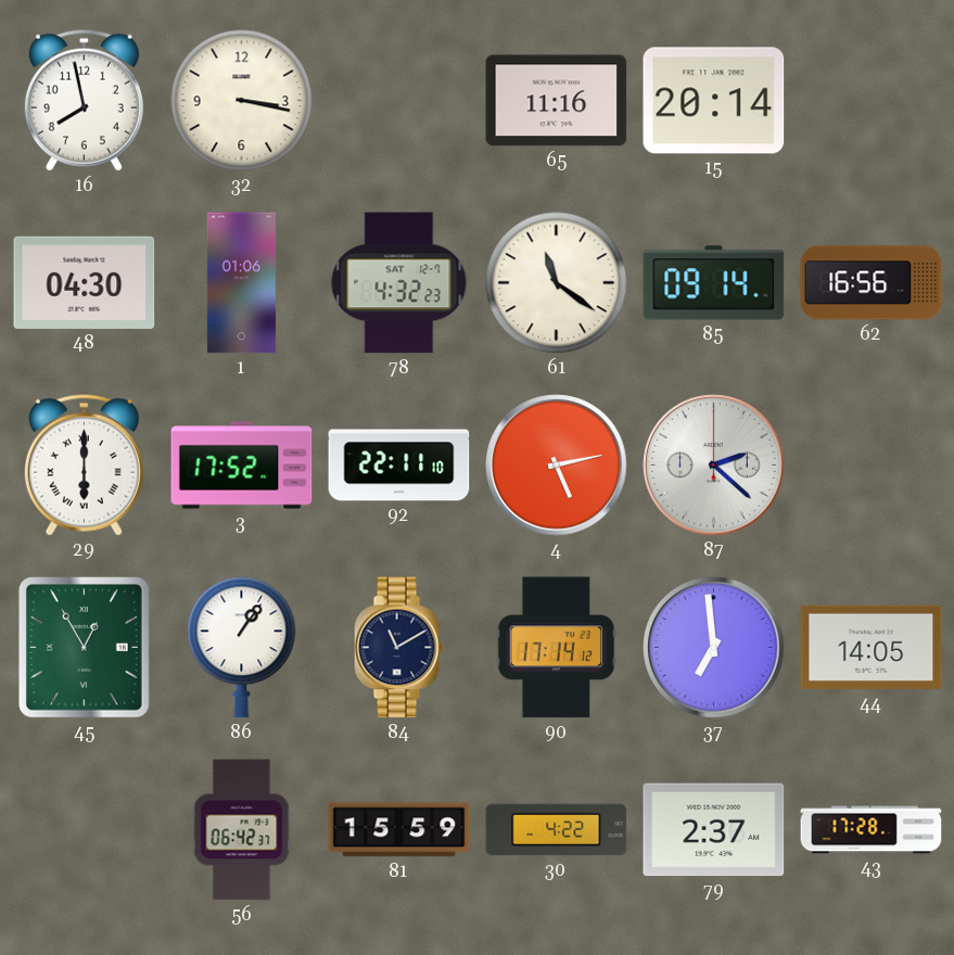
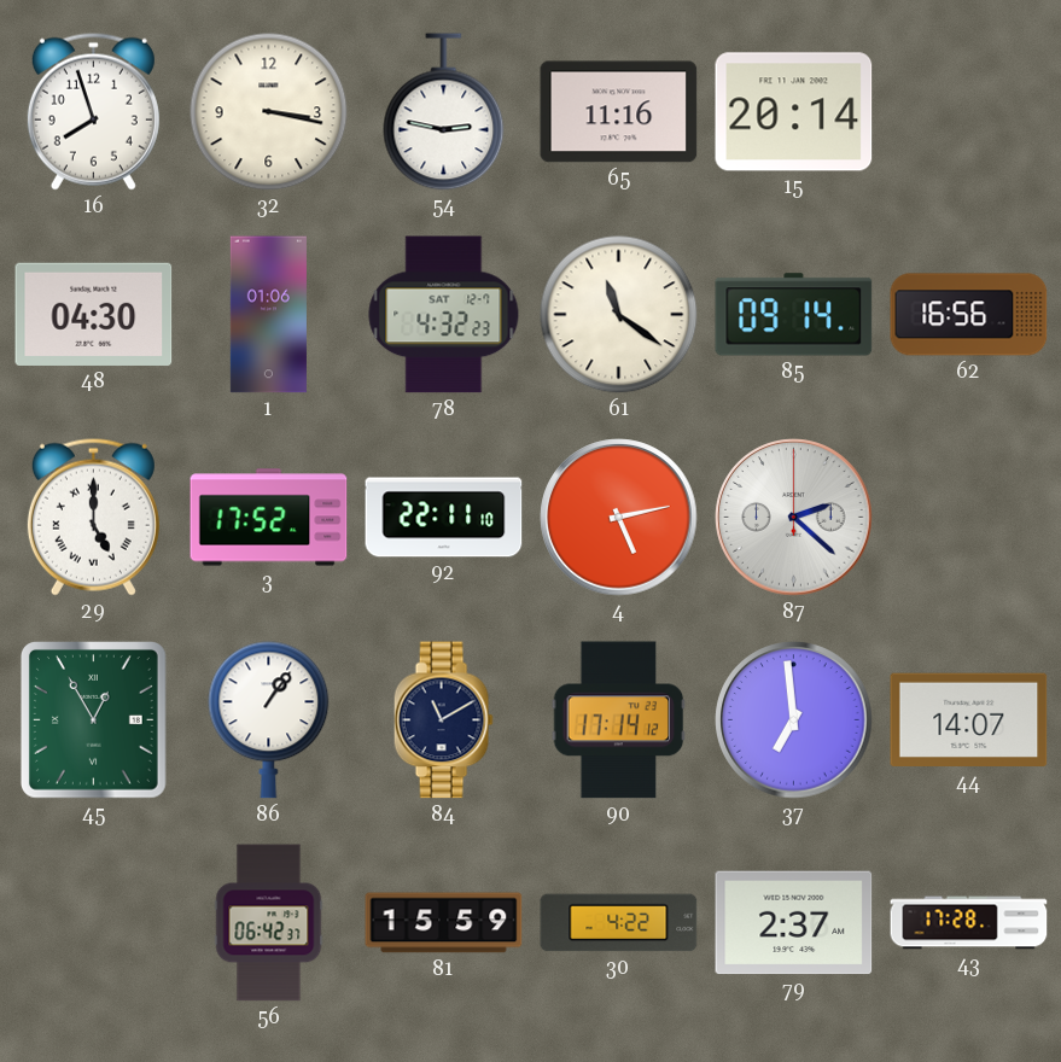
16: 7:58 -> 7:57 (93, 111)
54: none -> 2:47 (444, 112)
29: 6:00 -> 5:00 (93, 517)
44: 14:05 -> 14:07 (969, 720)
